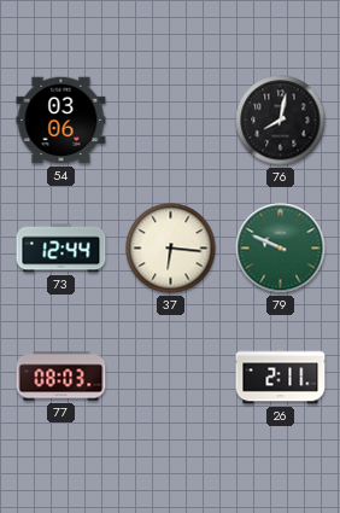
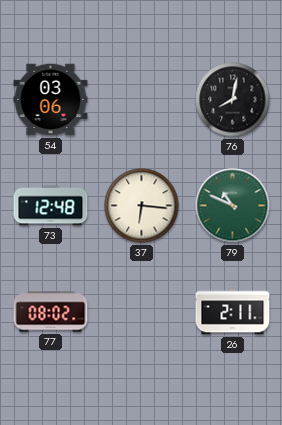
73: 12:44 -> 12:48 (51, 206)
79: 9:49 -> 10:49 (233, 206)
77: 08:03 -> 08:02 (51, 312)
